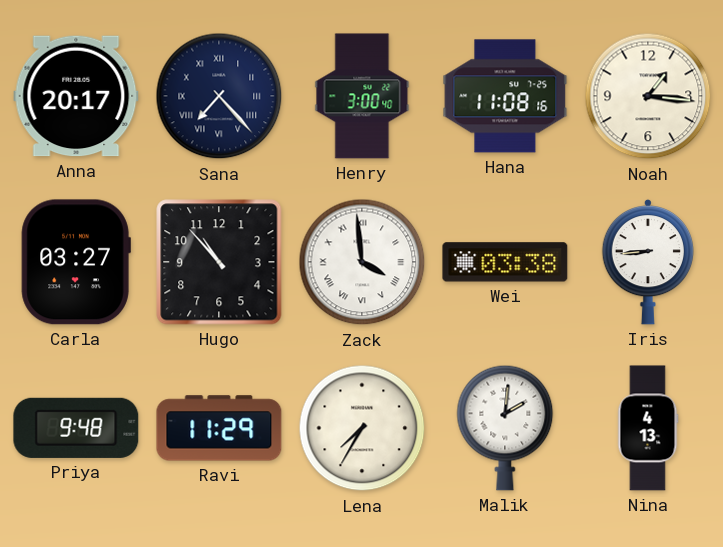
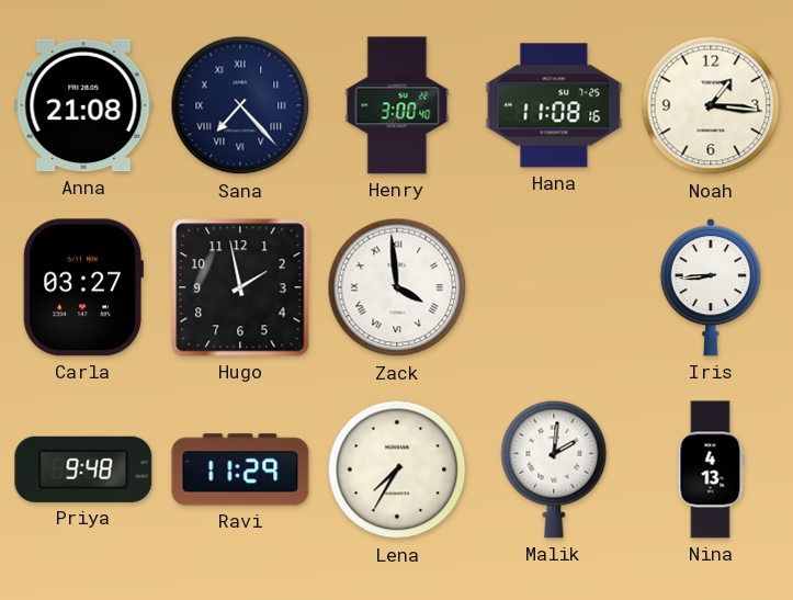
Anna: 20:17 -> 21:08 (83, 105)
Hugo: 10:53 -> 1:58 (240, 287)
Wei: 03:38 -> none (505, 262)
